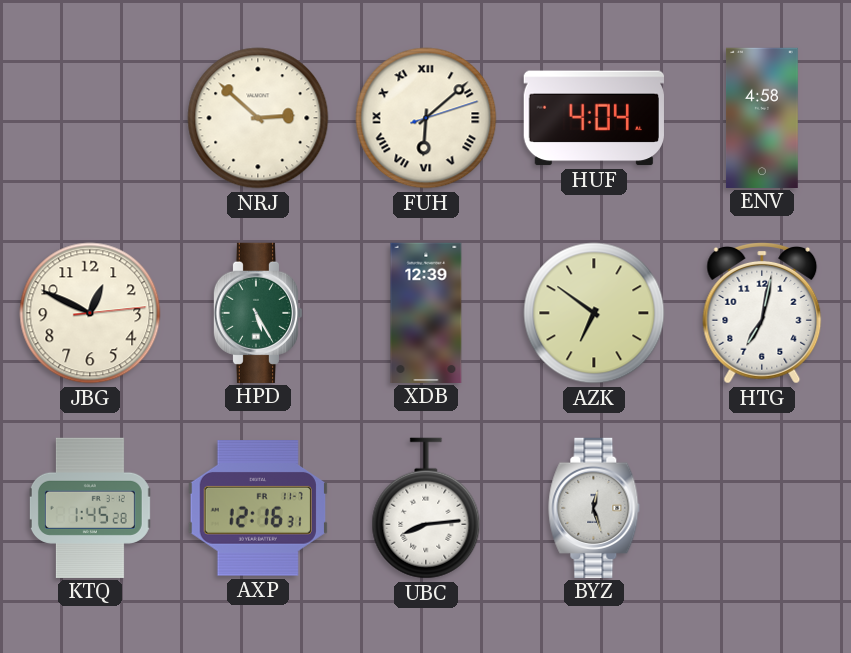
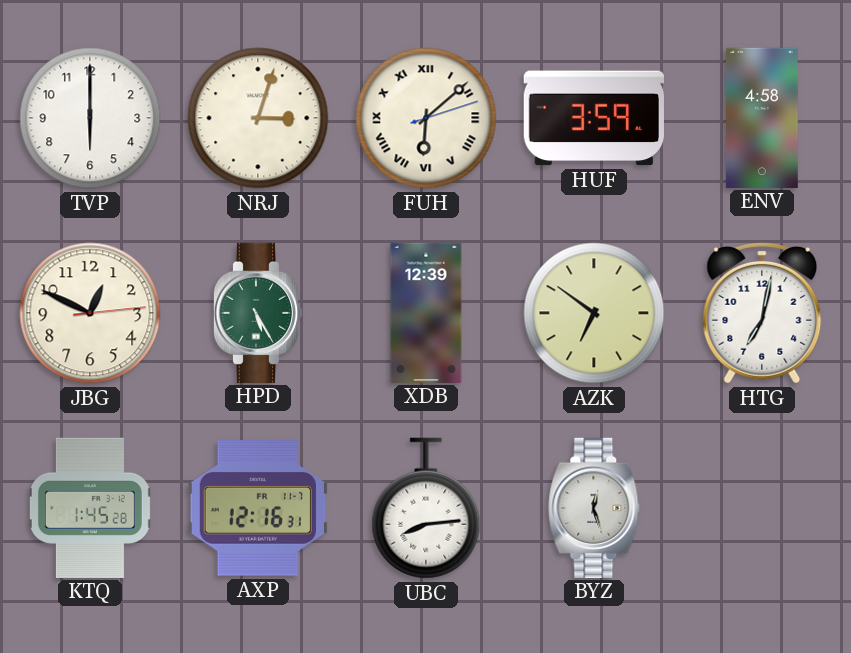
TVP: none -> 6:00 (90, 118)
NRJ: 2:52 -> 3:03 (258, 118)
HUF: 4:04 -> 3:59 (594, 118)
